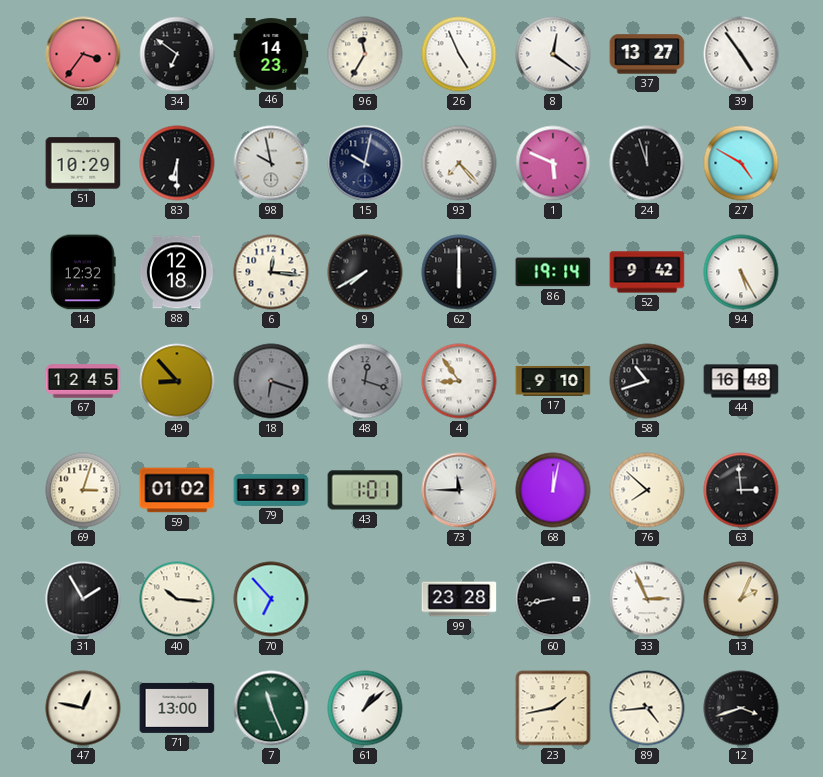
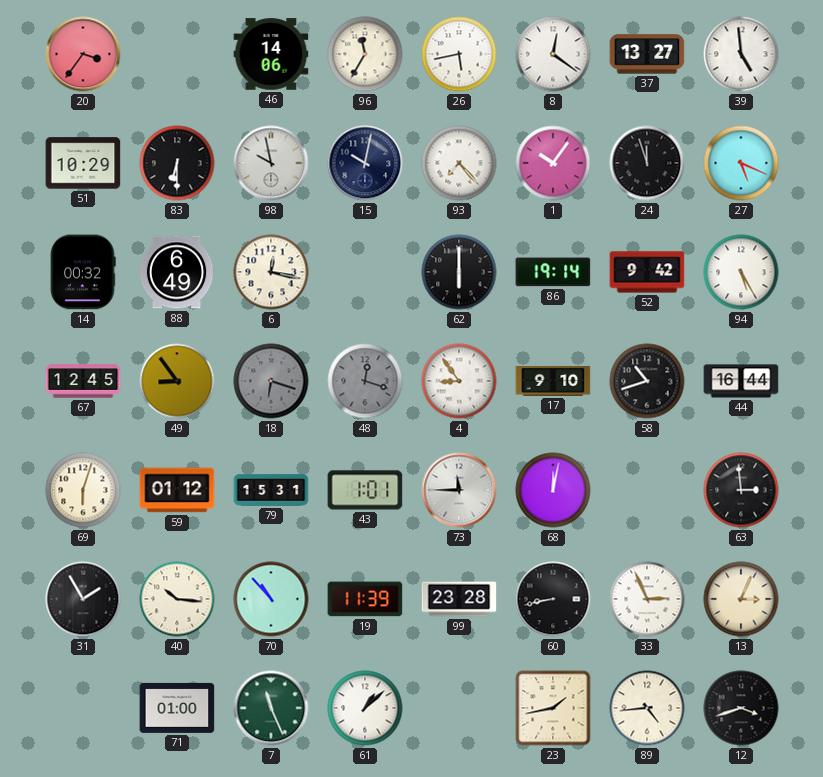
34: 6:51 -> none (177, 54)
46: 14:23 -> 14:06 (271, 54)
26: 4:56 -> 5:43 (459, 54)
39: 4:54 -> 4:59 (741, 54)
1: 5:49 -> 10:06 (553, 163)
27: 4:50 -> 5:19 (741, 163)
14: 12:32 -> 00:32 (83, 272)
88: 12:18 -> 6:49 (177, 272)
6: 12:16 -> 12:17 (271, 272)
9: 7:40 -> none (365, 272)
49: 8:53 -> 8:54 (177, 381)
44: 16:48 -> 16:44 (741, 381)
69: 3:03 -> 6:03 (83, 490)
59: 01:02 -> 01:12 (177, 490)
79: 15:29 -> 15:31 (271, 490)
76: 7:52 -> none (647, 490)
70: 6:53 -> 10:53 (271, 599)
19: none -> 11:39 (365, 599)
13: 2:04 -> 3:04 (741, 599)
47: 12:47 -> none (83, 708)
71: 13:00 -> 01:00 (177, 708)
